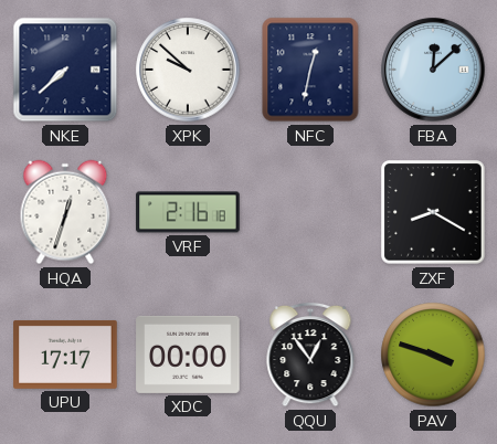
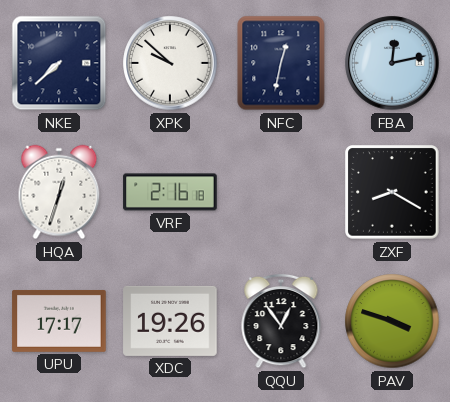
FBA: 12:08 -> 12:13 (392, 63)
XDC: 00:00 -> 19:26 (170, 321)
